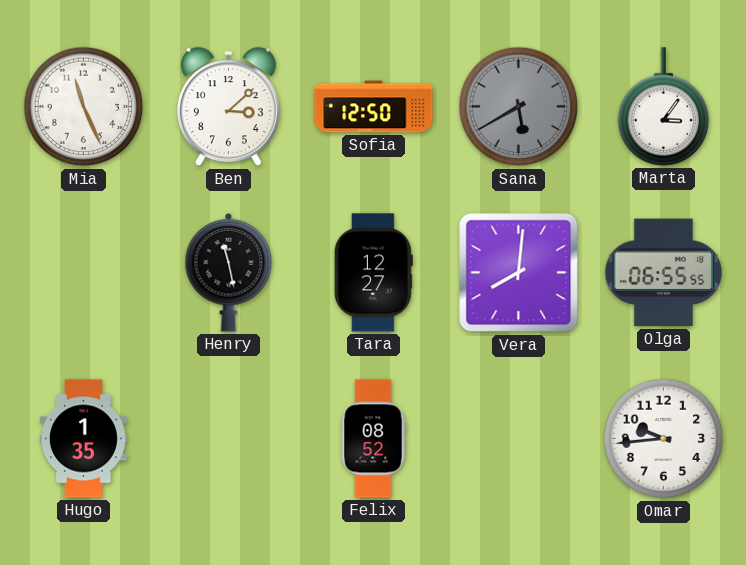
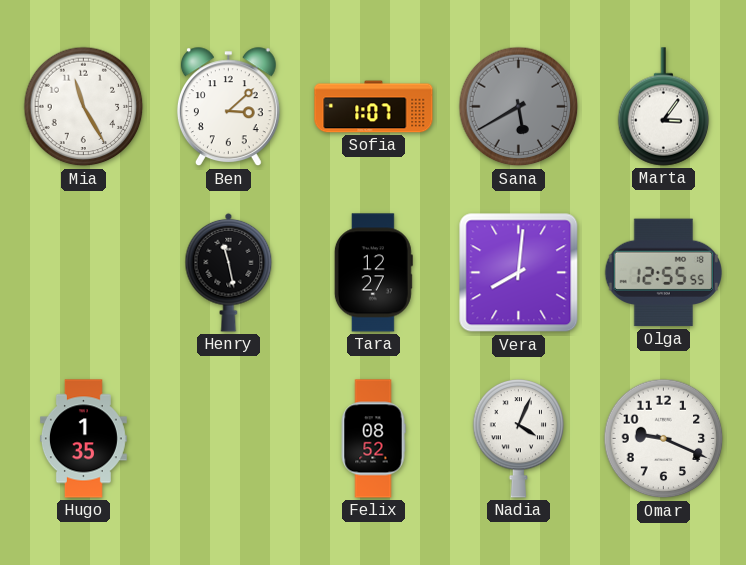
Mia: 11:26 -> 11:25 (84, 107)
Sofia: 12:50 -> 1:07 (374, 107)
Olga: 06:55 -> 12:55 (663, 273)
Nadia: none -> 4:04 (519, 439)
Omar: 9:44 -> 9:19 (664, 439)
